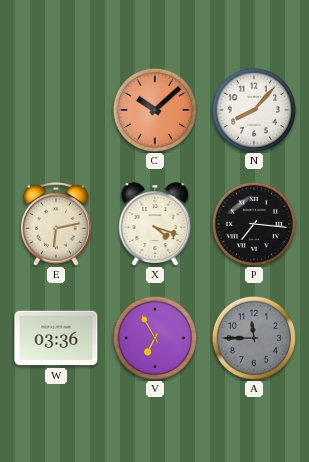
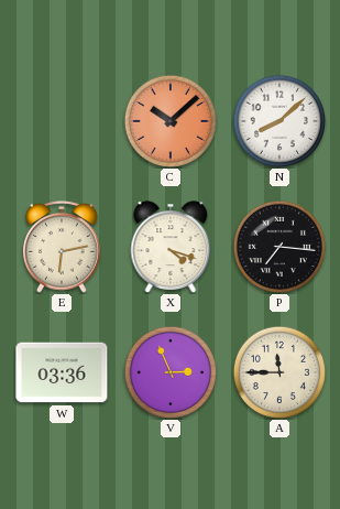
N: 8:07 -> 8:08 (278, 120)
V: 6:55 -> 2:56 (169, 371)
A dial: grey -> cream (278, 371)
